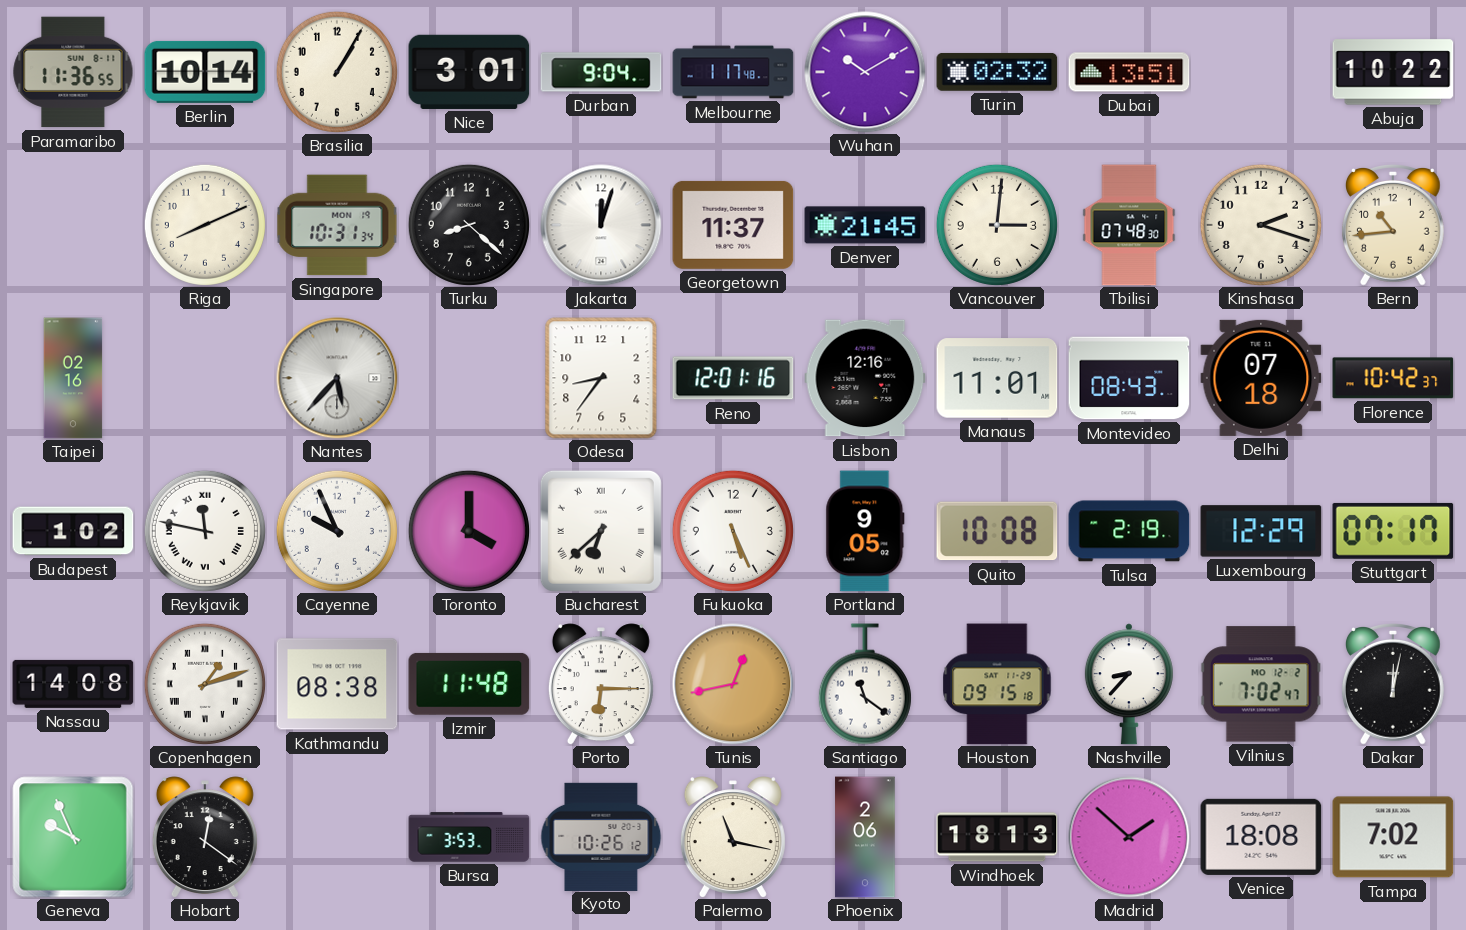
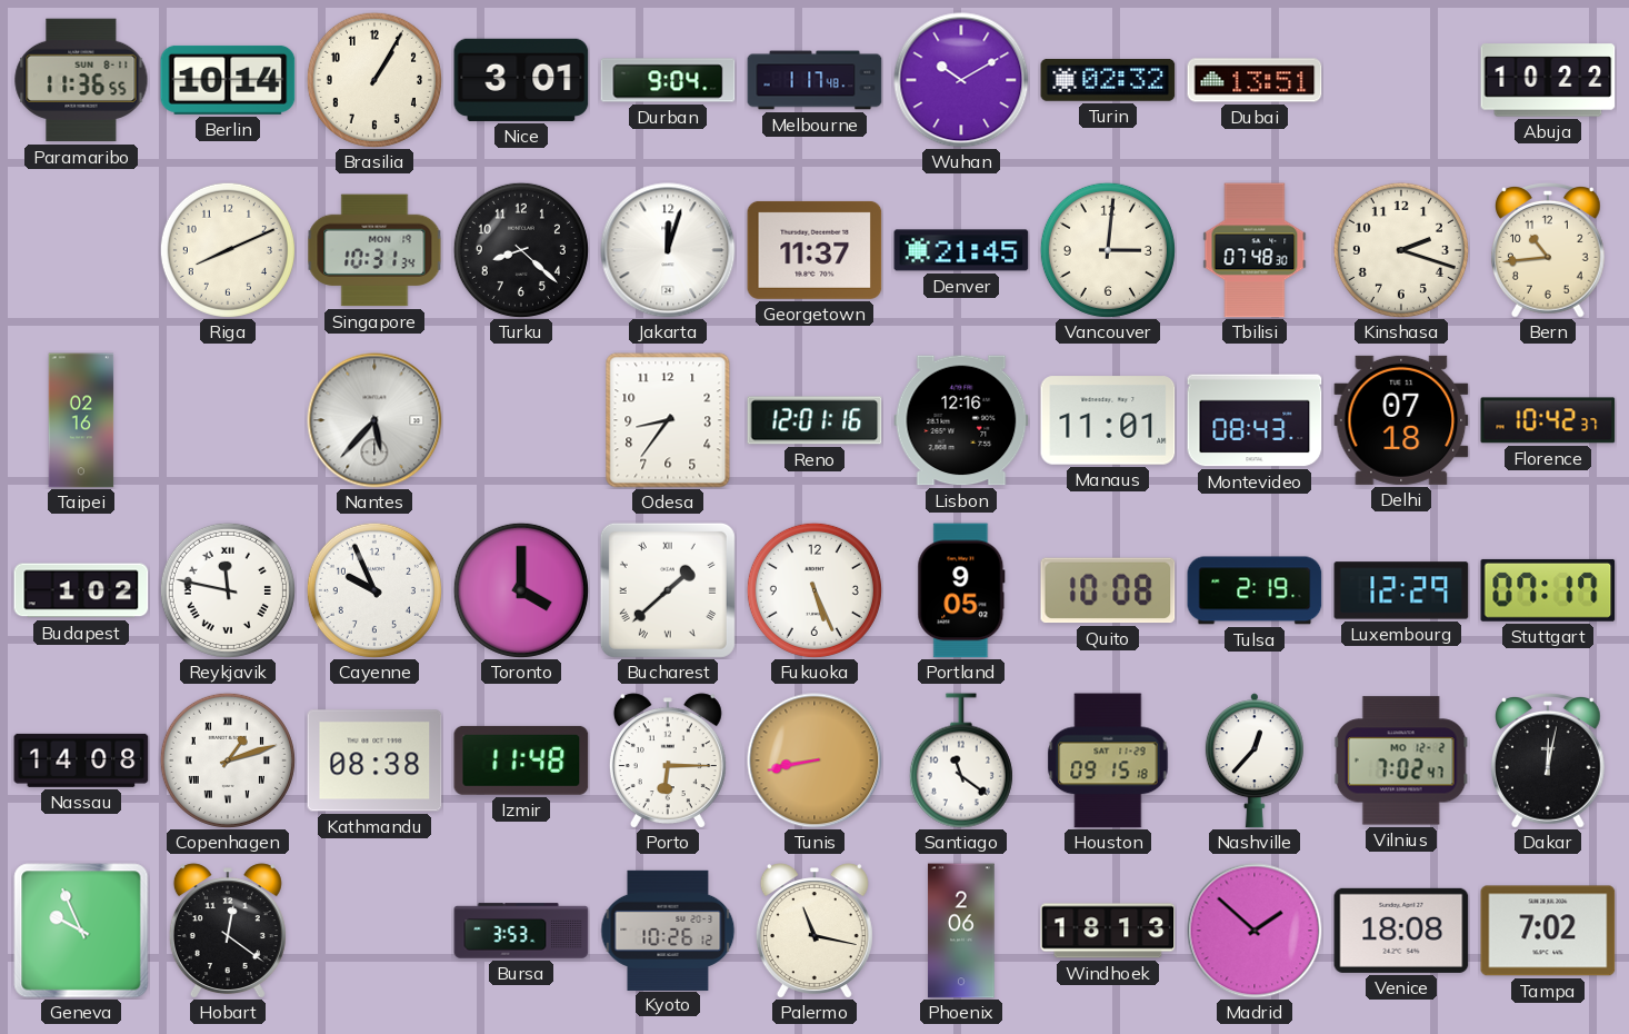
Bucharest: 6:38 -> 1:38 (668, 590)
Tunis: 12:43 -> 8:43 (814, 760)
Nashville: 8:37 -> 12:37 (1255, 760)
